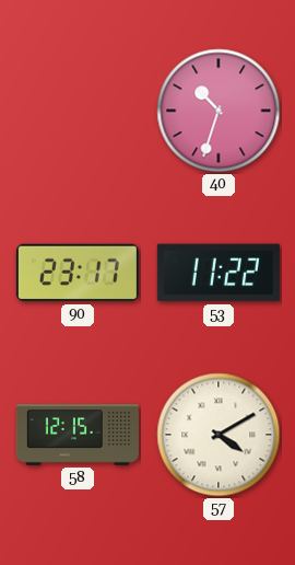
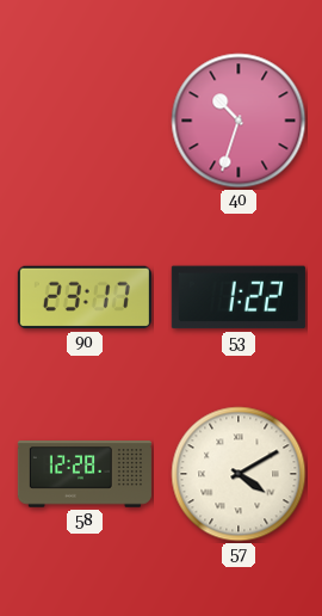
53: 11:22 -> 1:22 (239, 297)
58: 12:15 -> 12:28 (85, 474)
